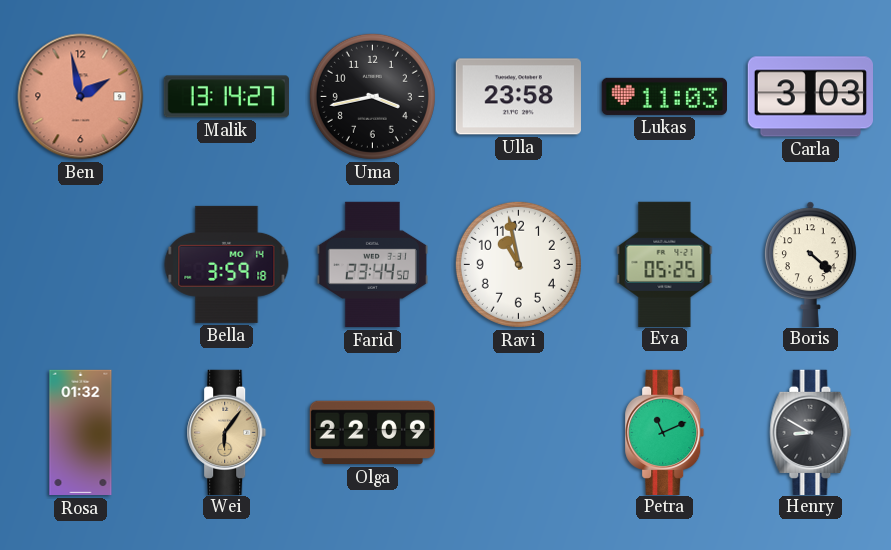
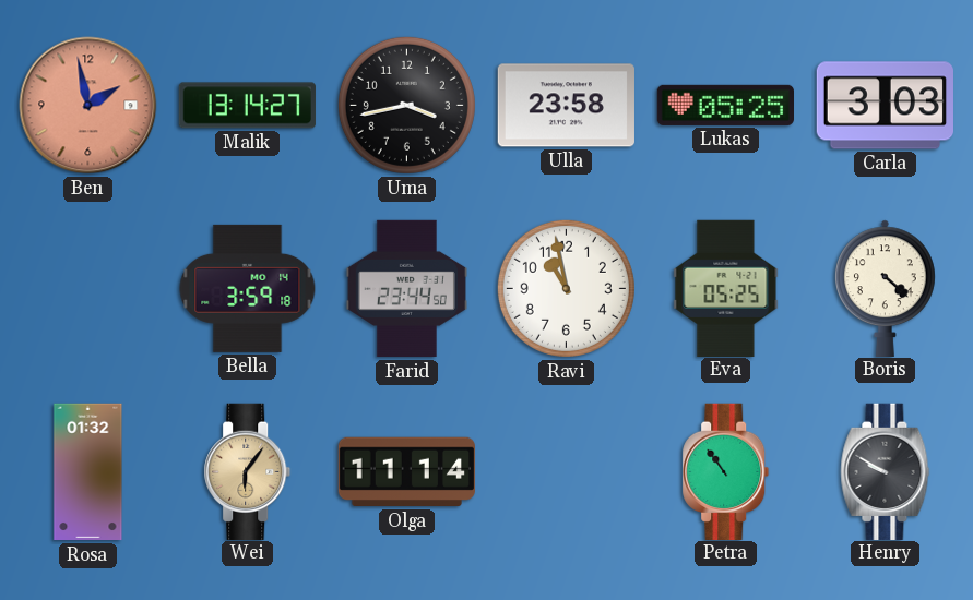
Lukas: 11:03 -> 05:25 (725, 105)
Olga: 22:09 -> 11:14 (406, 472)
Petra: 11:11 -> 10:54 (726, 471)
Henry: 8:50 -> 9:50 (886, 471)
